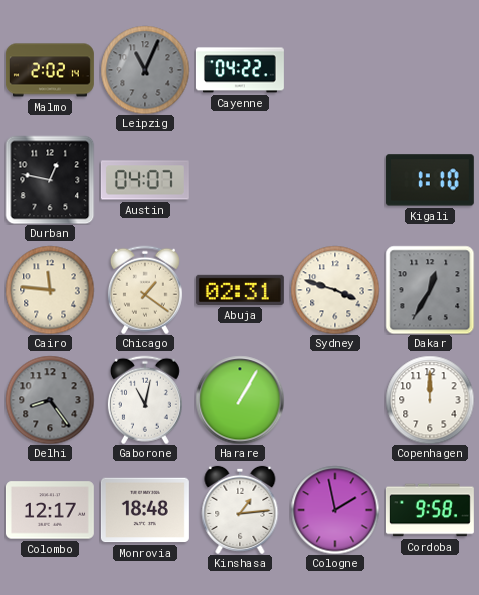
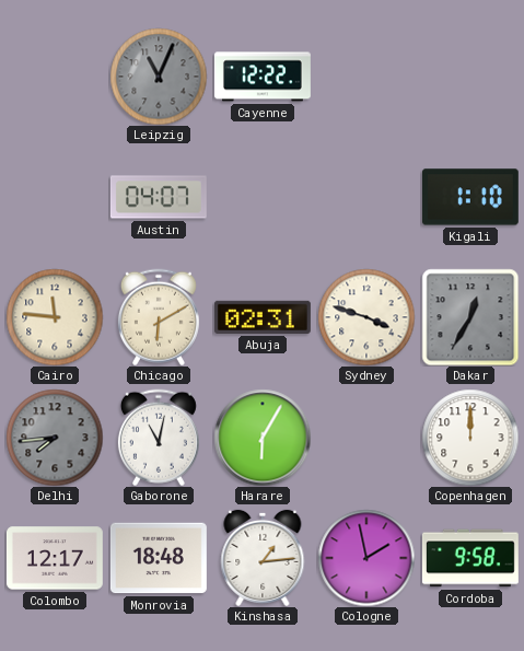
Malmo: 2:02 -> none (50, 70)
Cayenne: 04:22 -> 12:22 (263, 77)
Durban: 12:47 -> none (50, 180)
Chicago: 1:21 -> 6:10 (159, 317)
Delhi: 8:24 -> 7:44 (55, 438)
Harare: 1:05 -> 6:05 (263, 438)
